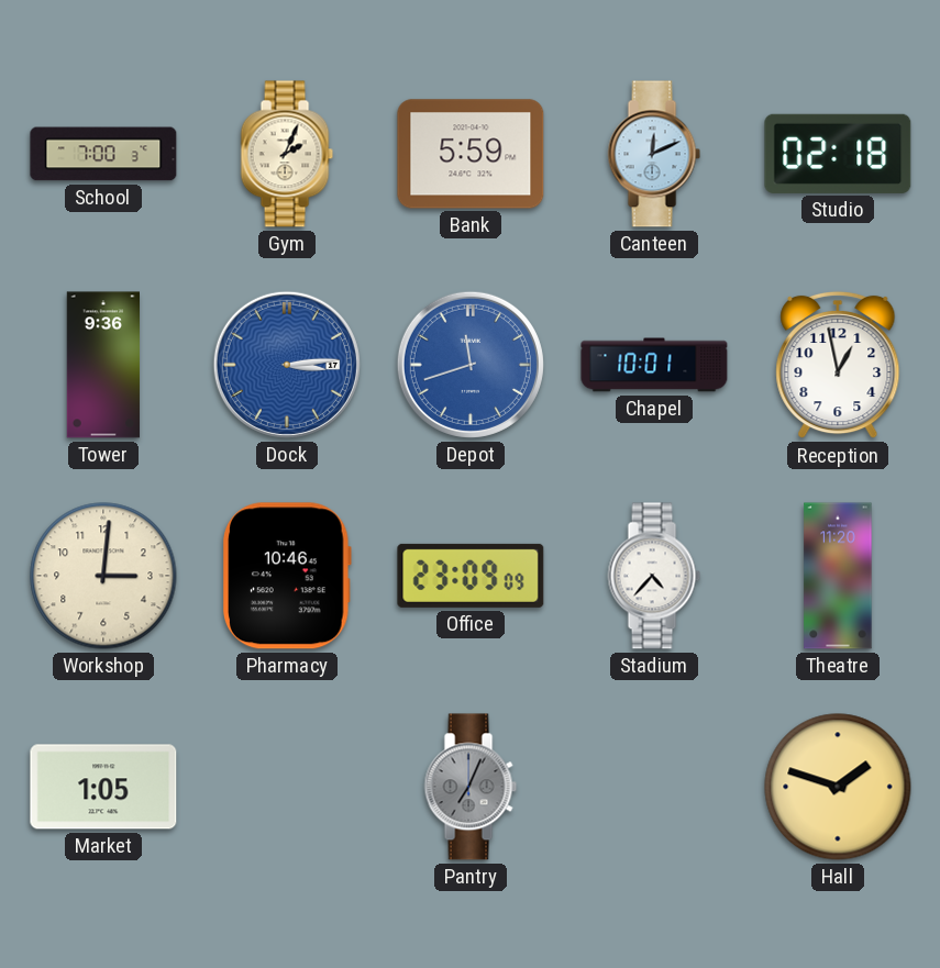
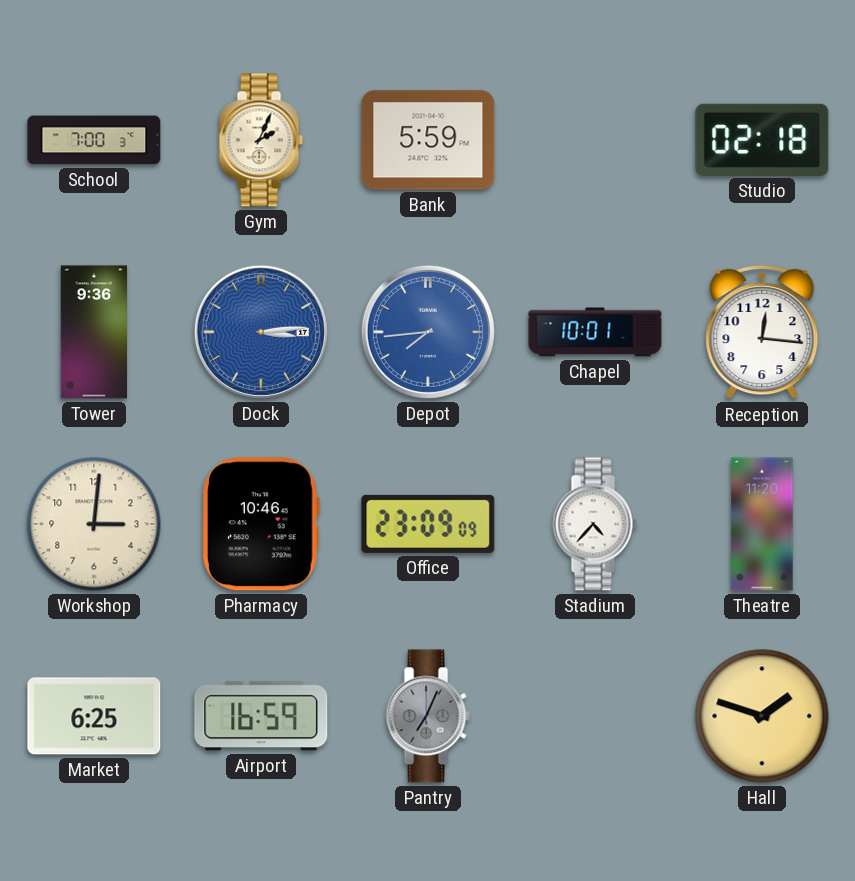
Canteen: 12:11 -> none (654, 154)
Depot: 11:42 -> 7:44 (428, 332)
Reception: 12:58 -> 12:16 (762, 332)
Market: 1:05 -> 6:25 (94, 716)
Airport: none -> 16:59 (261, 716)
